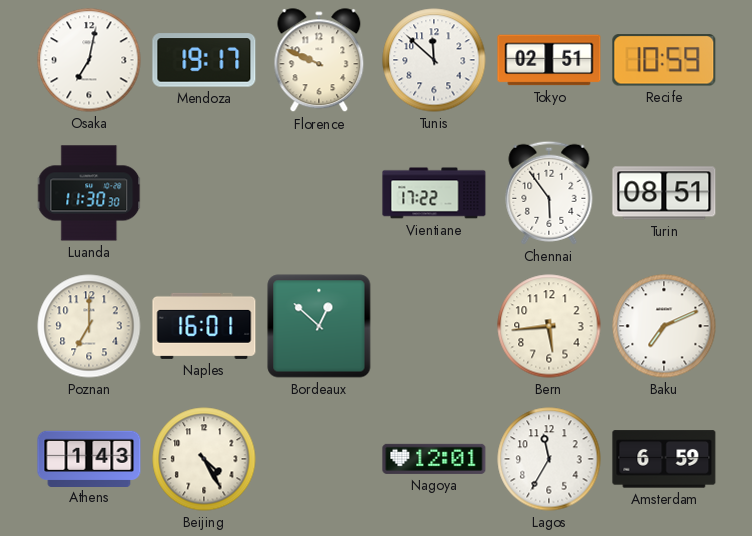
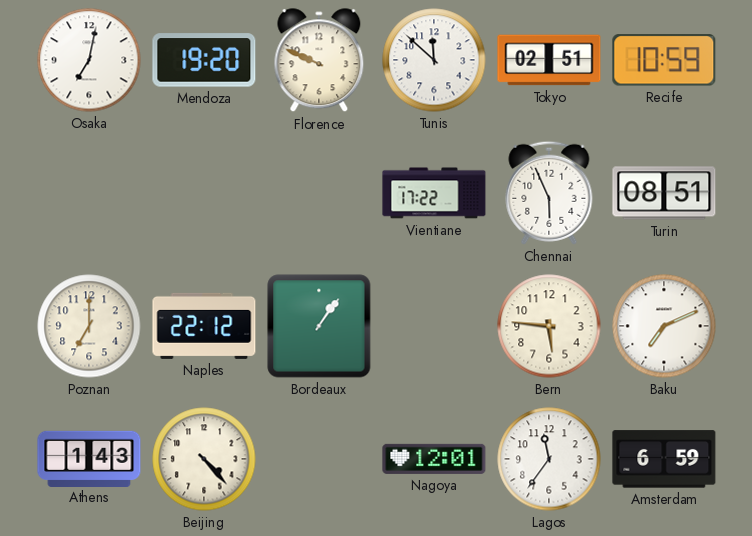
Mendoza: 19:17 -> 19:20 (204, 60)
Luanda: 11:30 -> none (89, 193)
Chennai: 5:54 -> 5:56 (549, 193)
Naples: 16:01 -> 22:12 (204, 326)
Bordeaux: 12:52 -> 1:06 (319, 326)
Bern: 5:44 -> 5:46 (549, 326)
Beijing: 4:25 -> 4:23 (204, 459)
Lagos: 11:35 -> 11:36 (549, 459)
